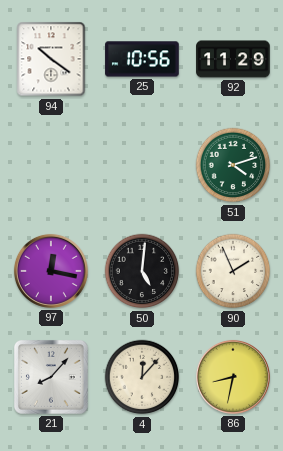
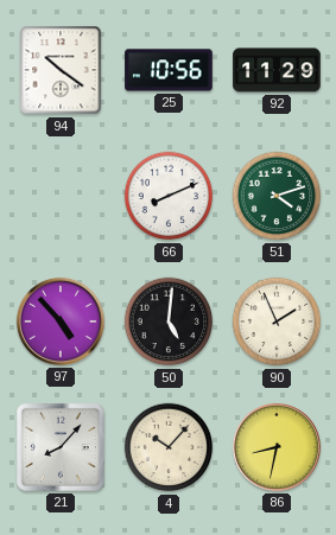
66: none -> 8:11 (169, 196)
97: 12:17 -> 4:53 (61, 321)
4: 12:07 -> 10:07 (169, 447)
